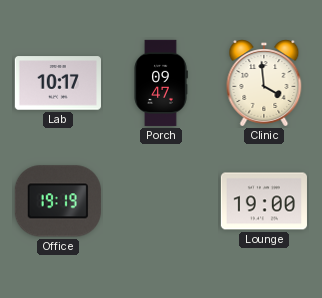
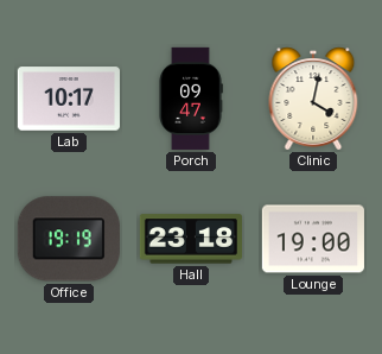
Clinic: 3:59 -> 4:02 (313, 99)
Hall: none -> 23:18 (191, 239)
